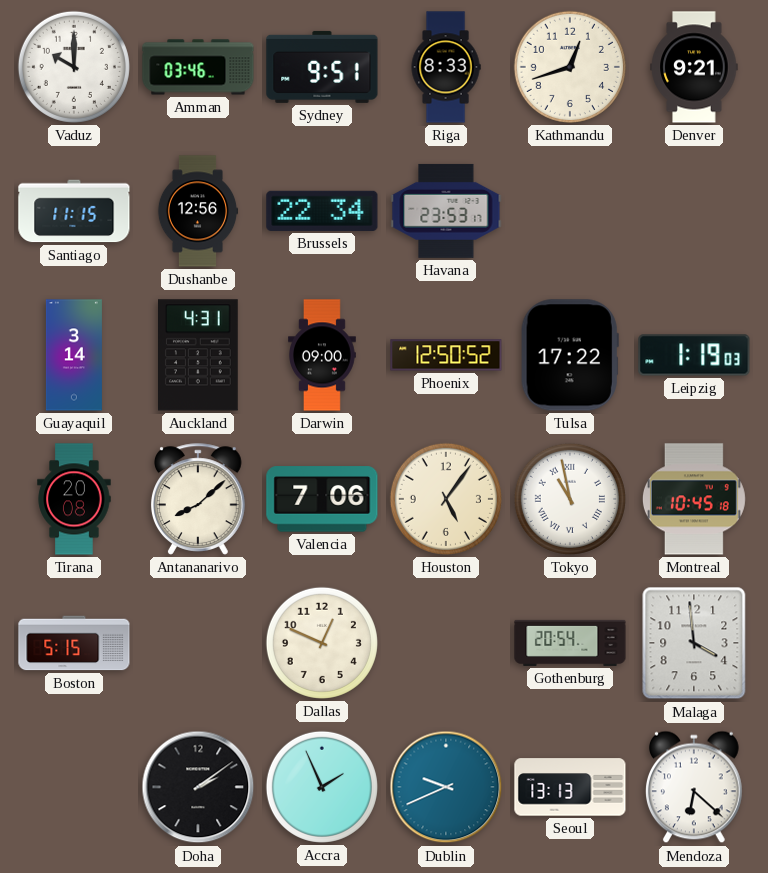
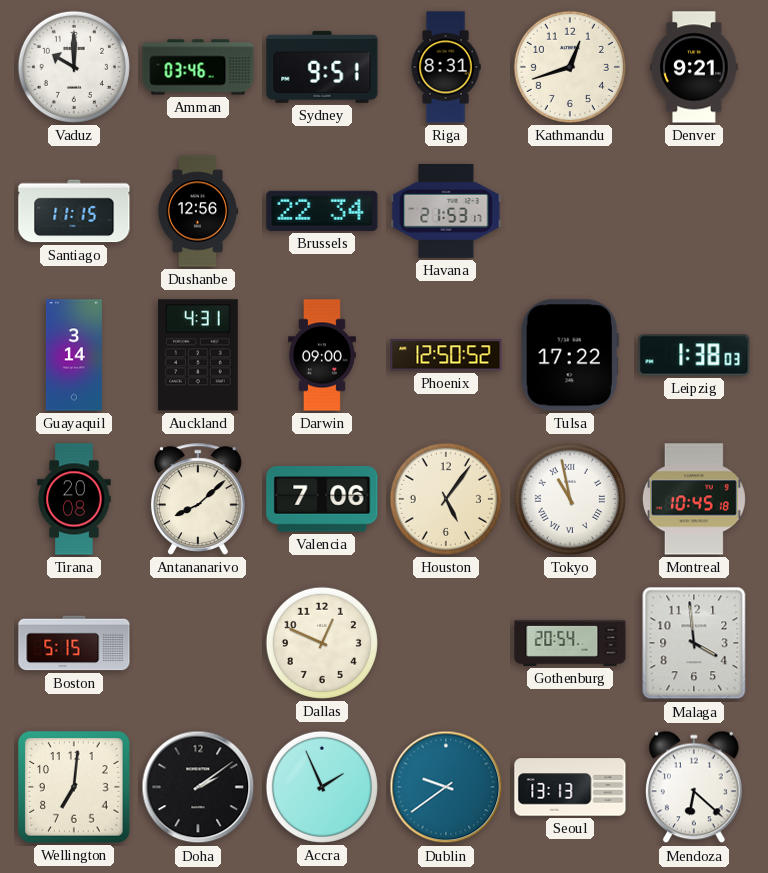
Riga: 8:33 -> 8:31 (446, 67)
Havana: 23:53 -> 21:53 (446, 211)
Leipzig: 1:19 -> 1:38 (694, 355)
Wellington: none -> 7:01 (74, 787)
Dublin: 9:41 -> 9:39 (446, 787)
